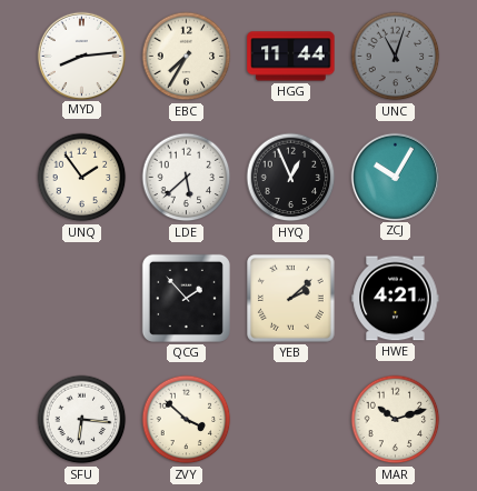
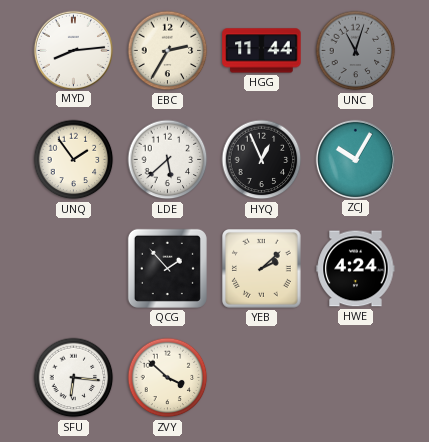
EBC: 7:35 -> 2:35 (168, 51)
HWE: 4:21 -> 4:24 (356, 269)
MAR: 10:12 -> none (396, 420)
